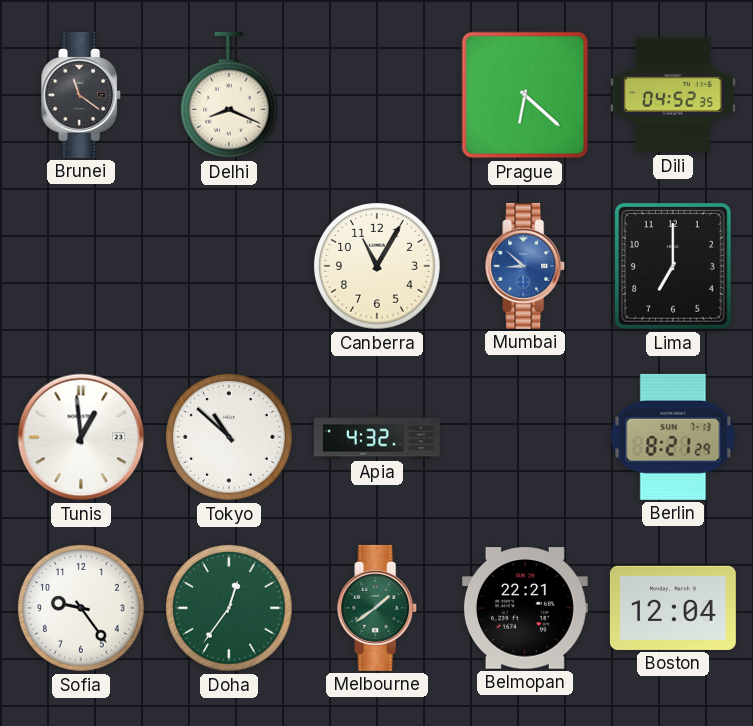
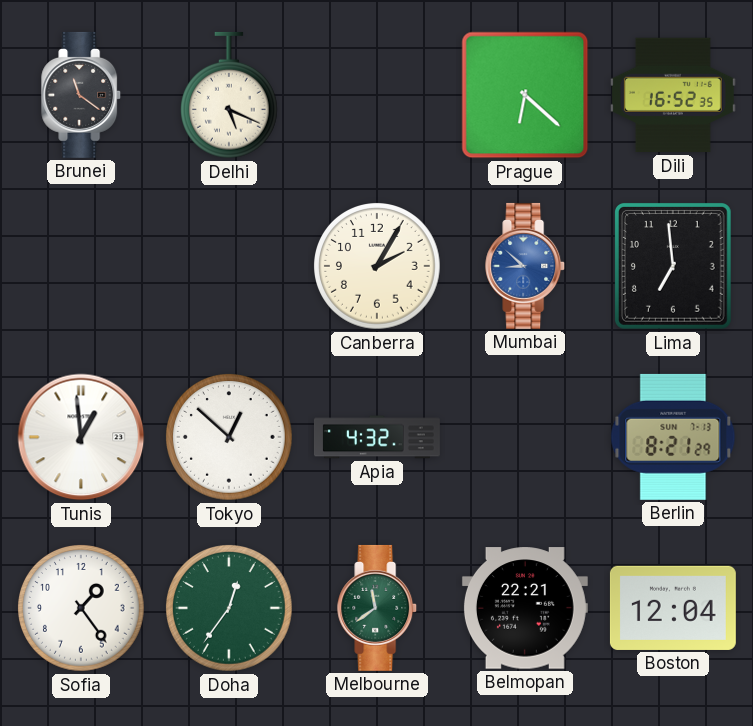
Delhi: 8:19 -> 5:19 (229, 95)
Dili: 04:52 -> 16:52 (673, 95)
Canberra: 11:05 -> 2:05 (377, 266)
Lima: 7:00 -> 6:59 (673, 267)
Tokyo: 10:52 -> 12:52 (229, 437)
Sofia: 9:24 -> 1:24 (81, 608)
Melbourne: 1:39 -> 11:39 (378, 608)
